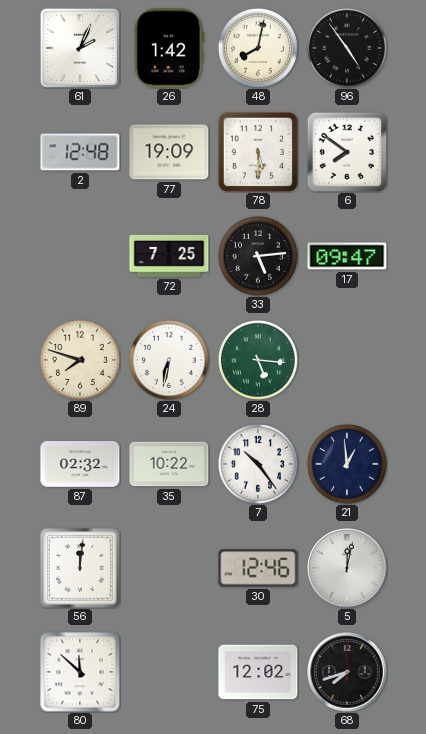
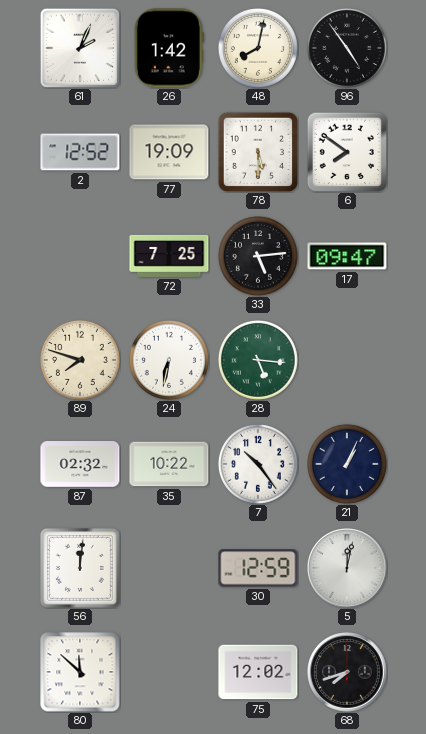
2: 12:48 -> 12:52 (80, 152)
21: 12:59 -> 1:04 (347, 464)
30: 12:46 -> 12:59 (258, 568)
